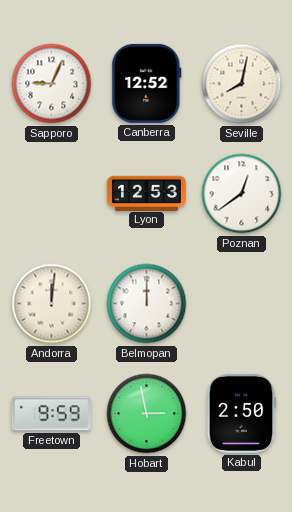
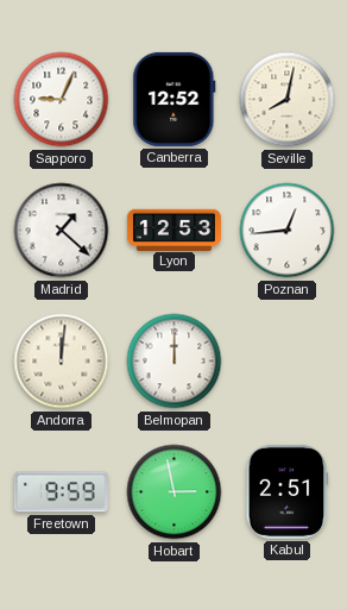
Madrid: none -> 1:22 (62, 231)
Poznan: 12:39 -> 12:44 (288, 231)
Kabul: 2:50 -> 2:51 (286, 491)
